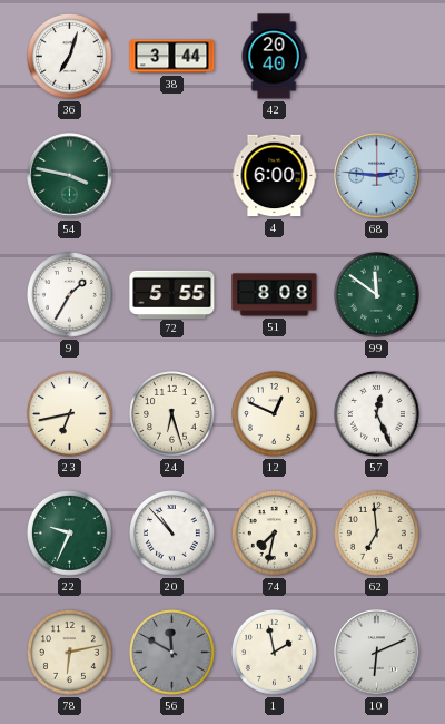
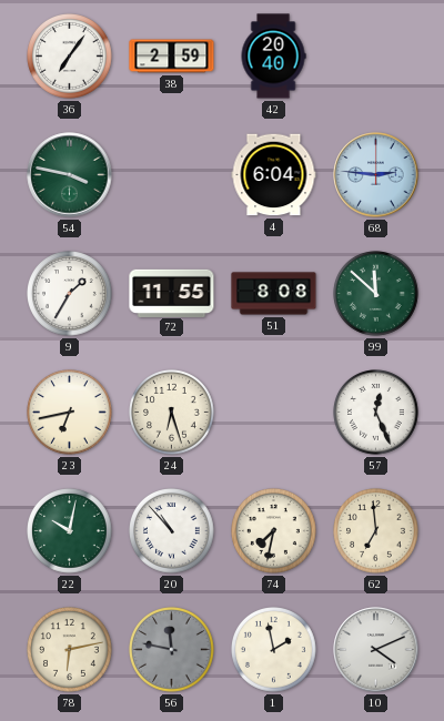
36: 7:03 -> 7:06 (70, 57)
38: 3:44 -> 2:59 (172, 57)
4: 6:00 -> 6:04 (274, 175)
72: 5:55 -> 11:55 (172, 293)
99: 11:51 -> 11:52 (376, 294)
12: 12:49 -> none (275, 414)
22: 9:34 -> 10:02 (70, 531)
56: 11:50 -> 11:47 (172, 650)
10: 6:11 -> 4:11 (376, 650)
